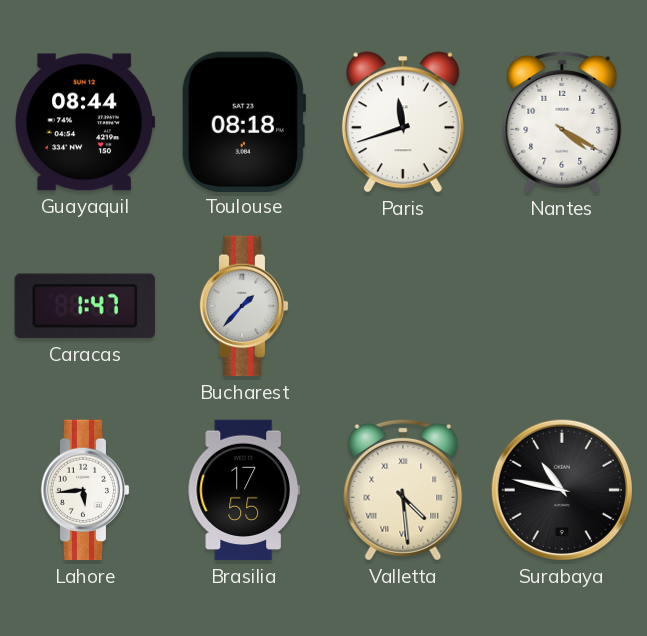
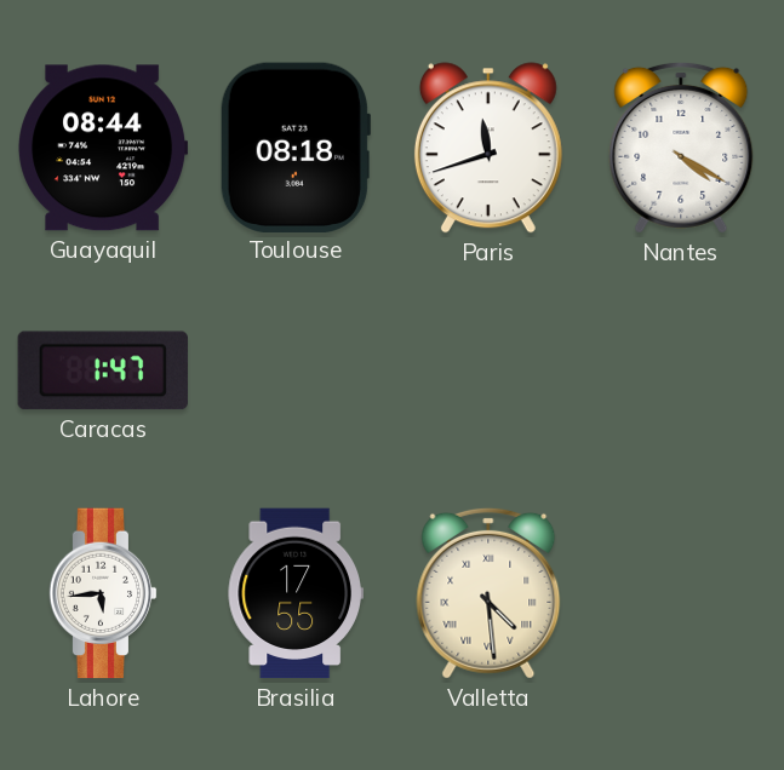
Bucharest: 1:37 -> none (244, 306)
Surabaya: 10:47 -> none (562, 490)
